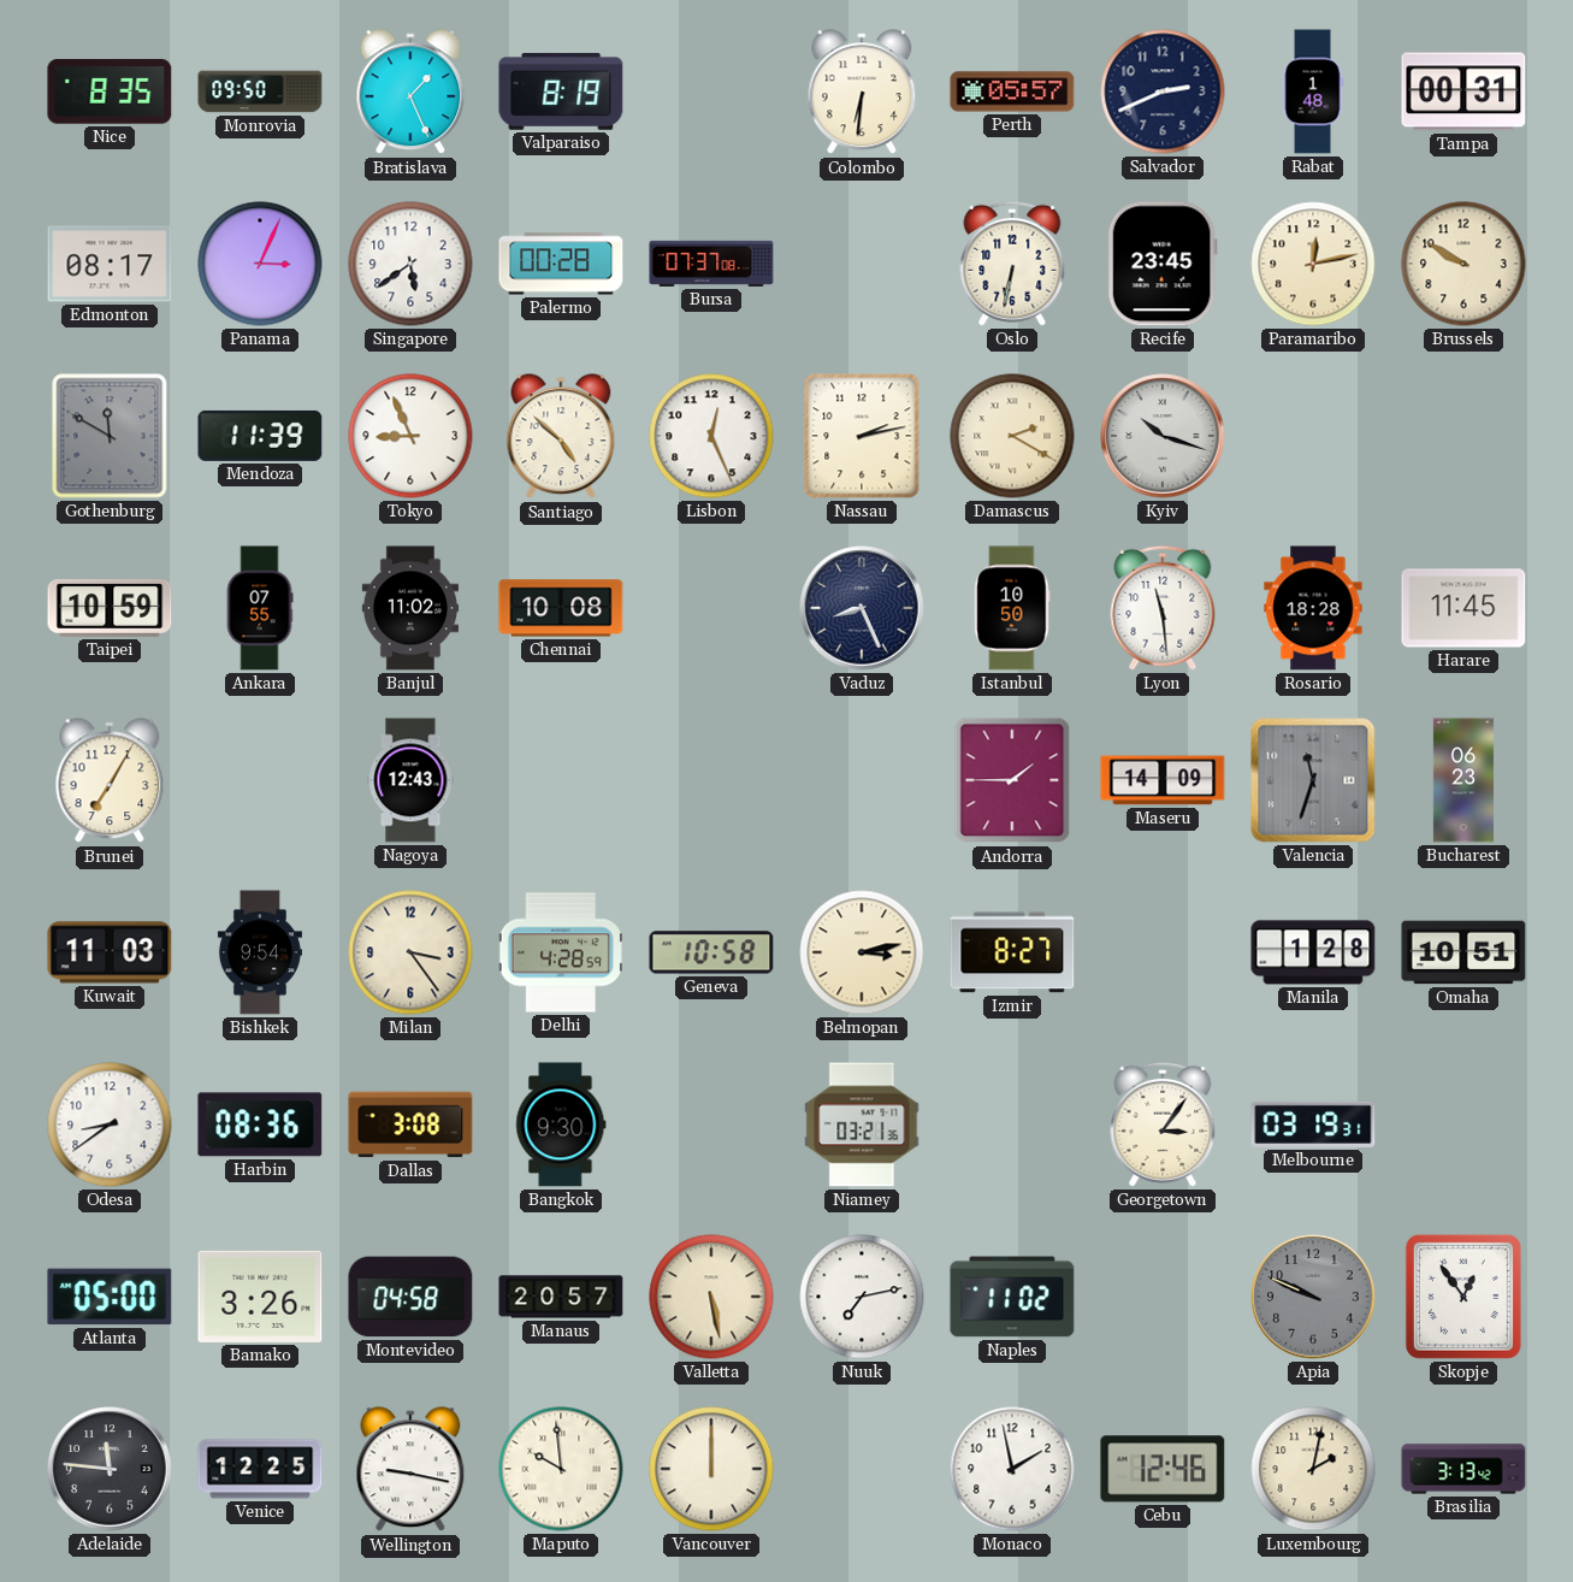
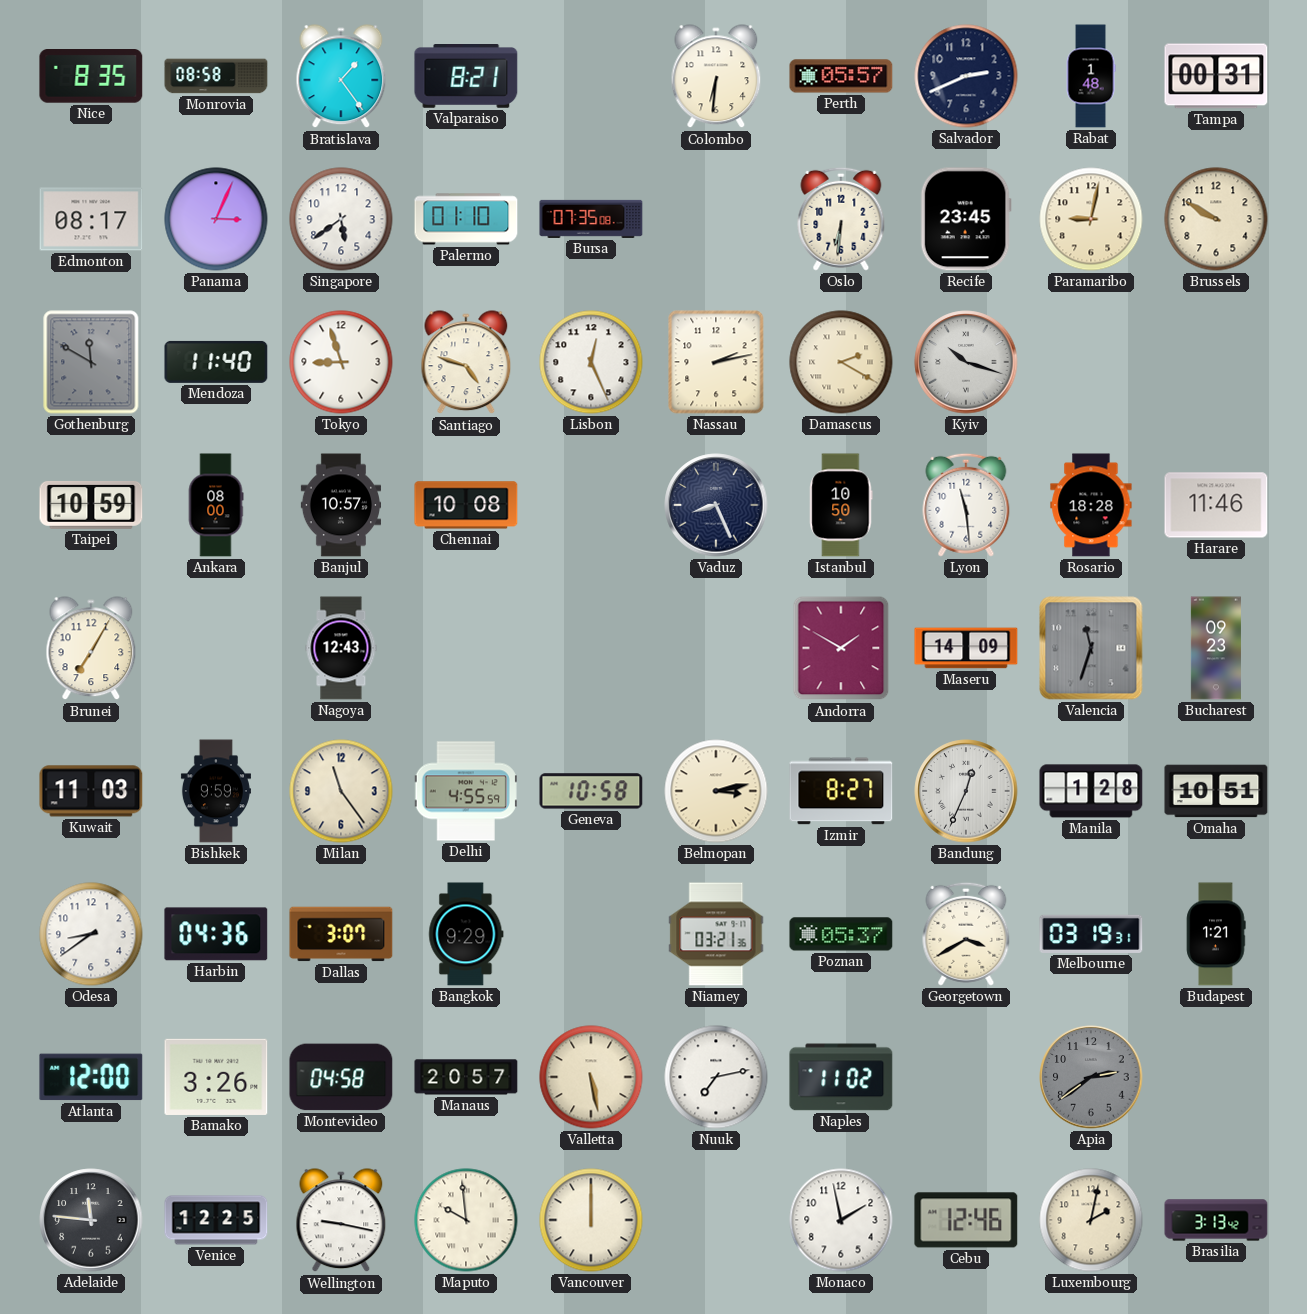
Monrovia: 09:50 -> 08:58 (216, 76)
Bratislava: 1:26 -> 1:24 (341, 77)
Valparaiso: 8:19 -> 8:21 (466, 77)
Palermo: 00:28 -> 01:10 (466, 219)
Bursa: 07:37 -> 07:35 (591, 219)
Oslo: 6:32 -> 6:31 (841, 219)
Paramaribo: 12:13 -> 9:02 (1091, 219)
Mendoza: 11:39 -> 11:40 (216, 362)
Tokyo: 8:56 -> 8:57 (341, 362)
Santiago: 4:52 -> 4:48 (466, 363)
Ankara: 07:55 -> 08:00 (216, 505)
Banjul: 11:02 -> 10:57 (340, 505)
Harare: 11:45 -> 11:46 (1216, 505)
Andorra: 1:45 -> 1:50 (841, 648)
Bucharest: 06:23 -> 09:23 (1216, 648)
Bishkek: 9:54 -> 9:59 (216, 791)
Milan: 3:24 -> 11:24 (341, 791)
Delhi: 4:28 -> 4:55 (466, 791)
Bandung: none -> 12:34 (966, 791)
Harbin: 08:36 -> 04:36 (216, 934)
Dallas: 3:08 -> 3:07 (341, 934)
Bangkok: 9:30 -> 9:29 (466, 934)
Poznan: none -> 05:37 (841, 934)
Georgetown: 3:06 -> 3:40 (966, 934)
Budapest: none -> 1:21 (1216, 934)
Atlanta: 05:00 -> 12:00 (91, 1077)
Apia: 9:49 -> 2:39 (1091, 1077)
Skopje: 12:54 -> none (1463, 1297)
